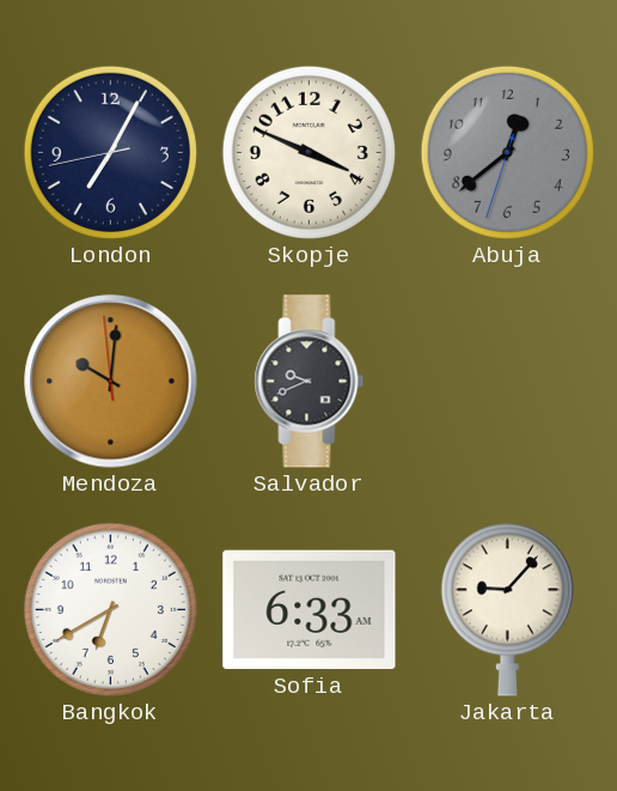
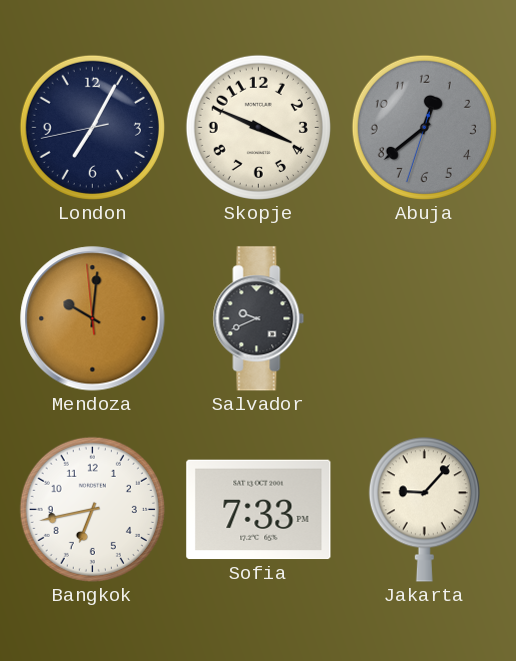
Bangkok: 6:40 -> 6:43 (92, 509)
Sofia: 6:33 -> 7:33 (259, 510)
